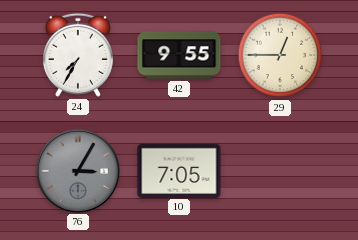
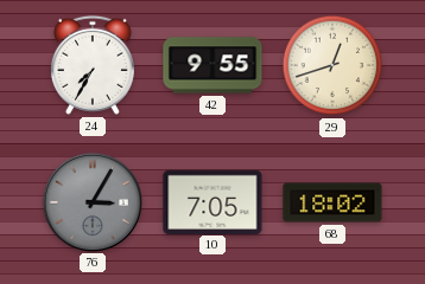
29: 12:45 -> 12:42 (332, 65)
68: none -> 18:02 (332, 202)
